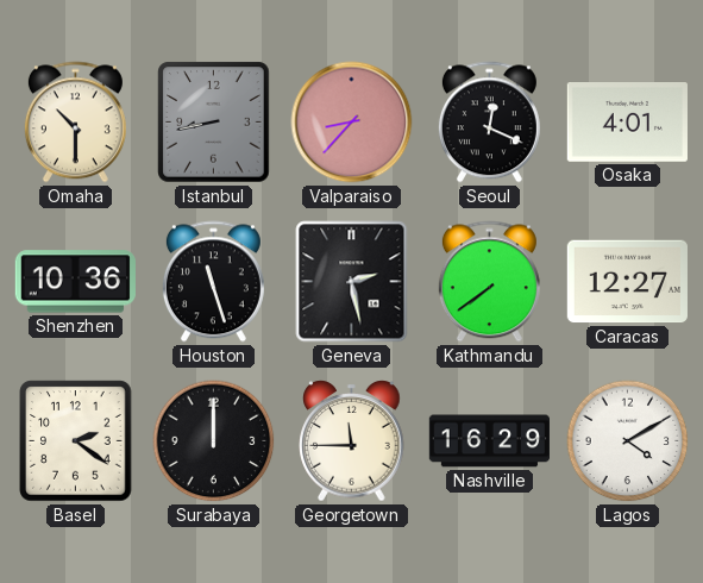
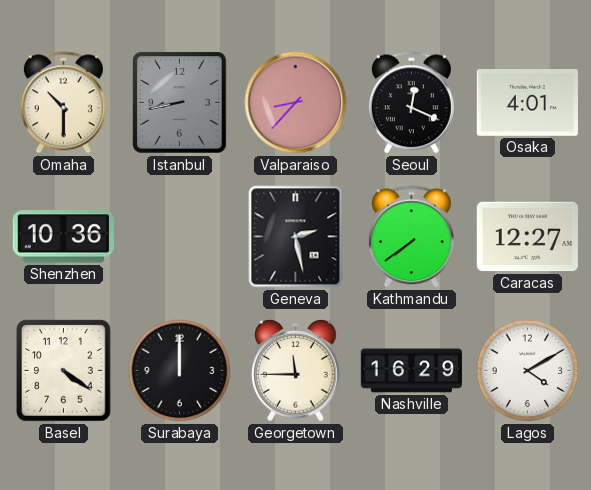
Houston: 11:27 -> none (213, 282)
Basel: 2:21 -> 4:21 (64, 371)
